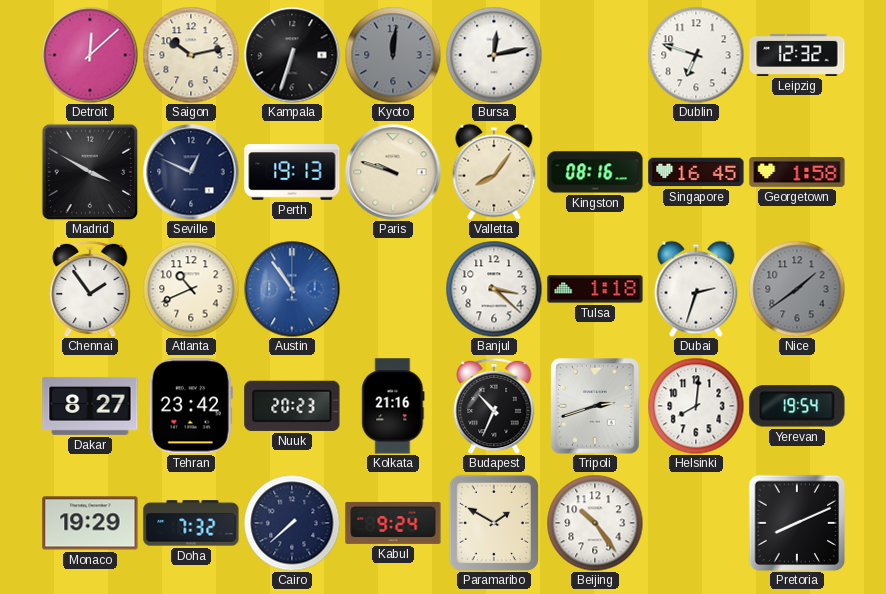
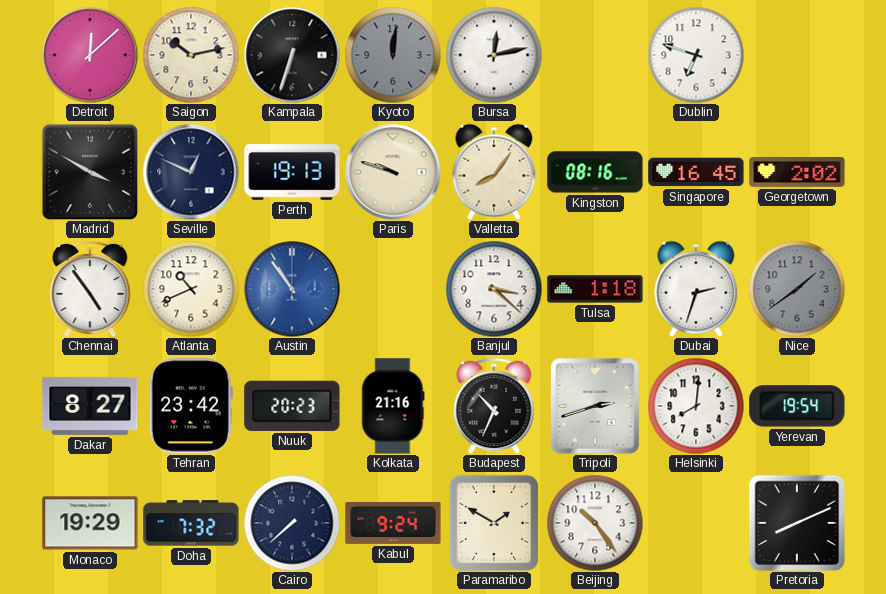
Leipzig: 12:32 -> none (797, 55)
Georgetown: 1:58 -> 2:02 (797, 173)
Chennai: 1:54 -> 4:54 (90, 289)
